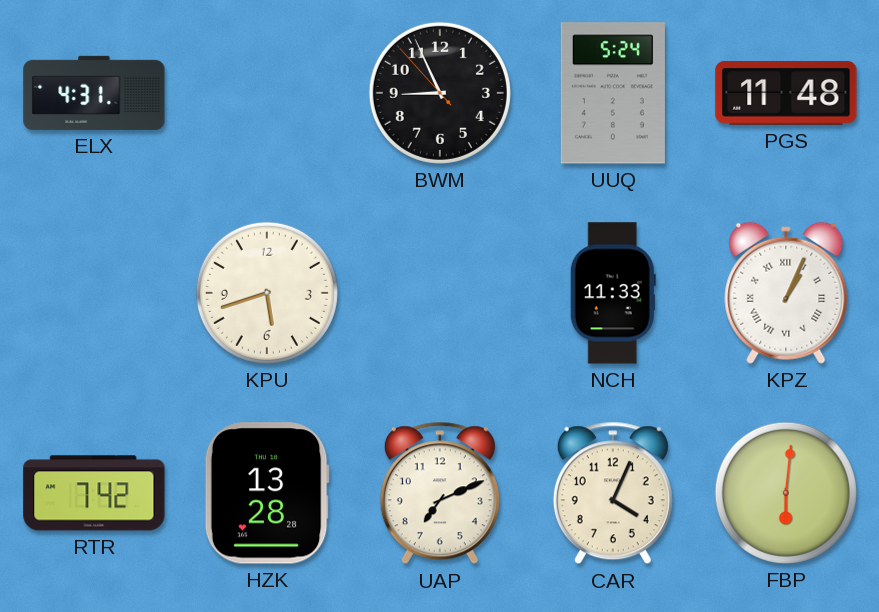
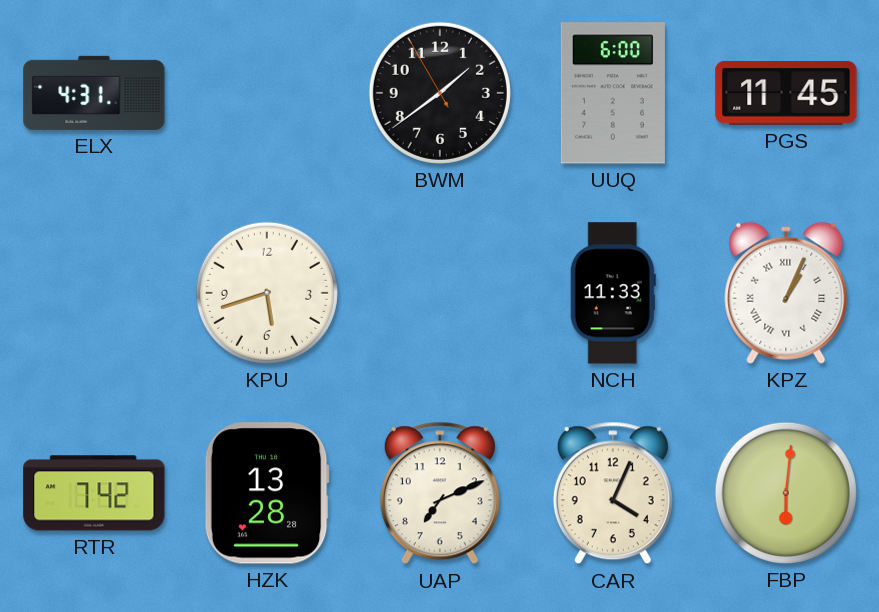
BWM: 8:55 -> 1:38 (440, 93)
UUQ: 5:24 -> 6:00 (613, 93)
PGS: 11:48 -> 11:45 (786, 93)
